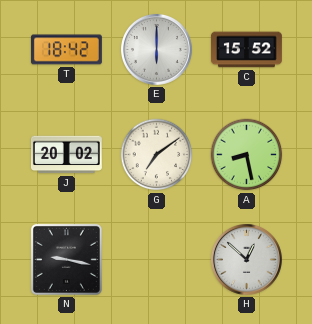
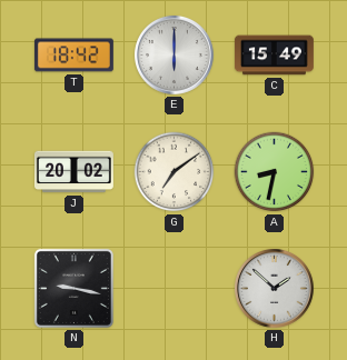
C: 15:52 -> 15:49 (274, 56)
A: 8:28 -> 8:32 (275, 172)
H: 12:52 -> 1:52 (274, 288)
